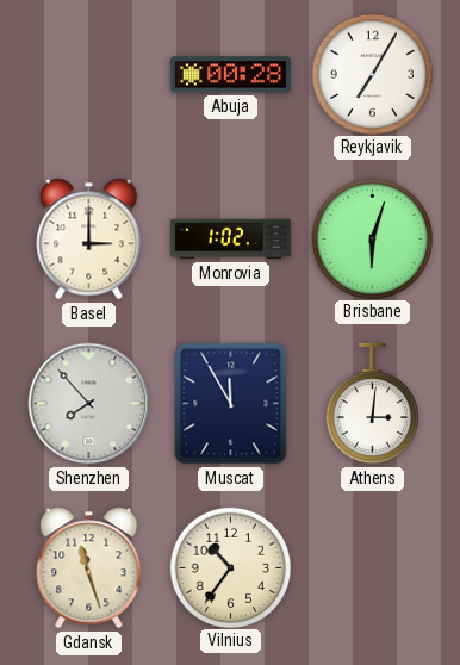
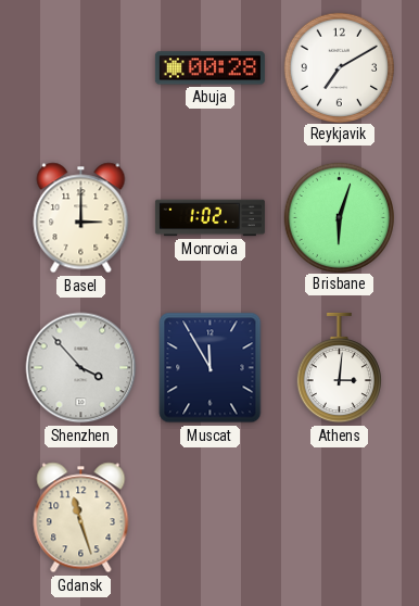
Reykjavik: 7:05 -> 7:10 (340, 67)
Shenzhen: 7:53 -> 3:53 (81, 368)
Vilnius: 10:36 -> none (231, 567)
